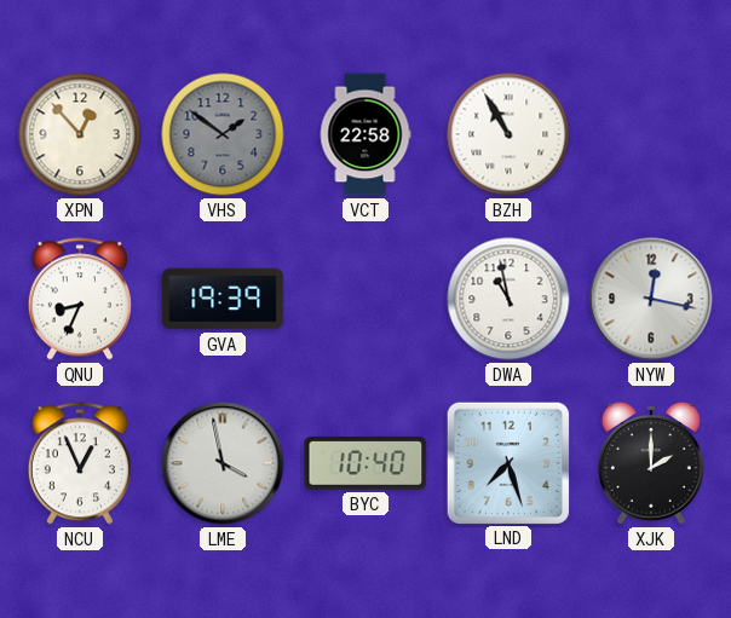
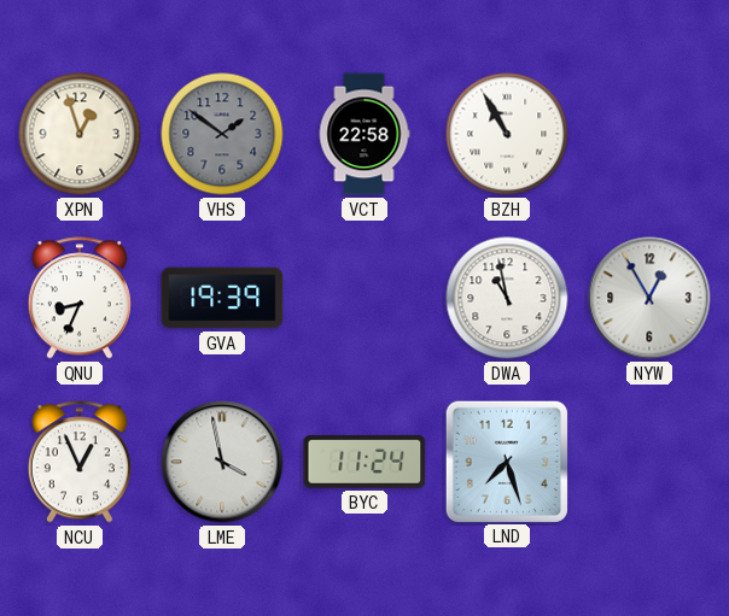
XPN: 12:53 -> 12:57 (80, 134)
NYW: 12:17 -> 12:55 (649, 298)
BYC: 10:40 -> 11:24 (364, 462)
XJK: 2:00 -> none (651, 463)
